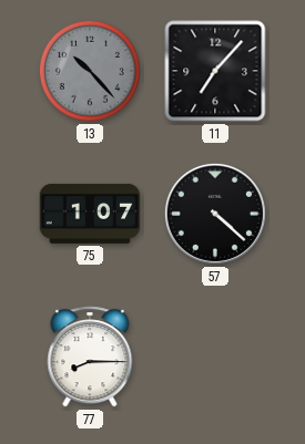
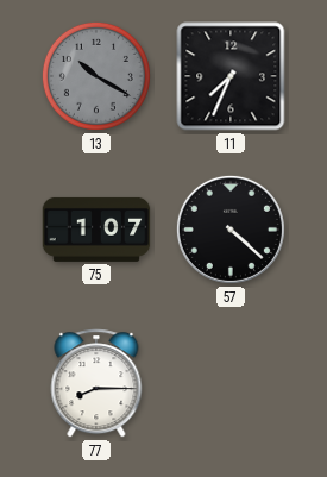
13: 10:23 -> 10:20 (96, 76)
11: 7:07 -> 7:34 (231, 76)
